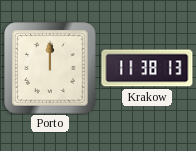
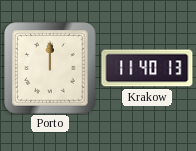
Krakow: 11:38 -> 11:40 (147, 68)
